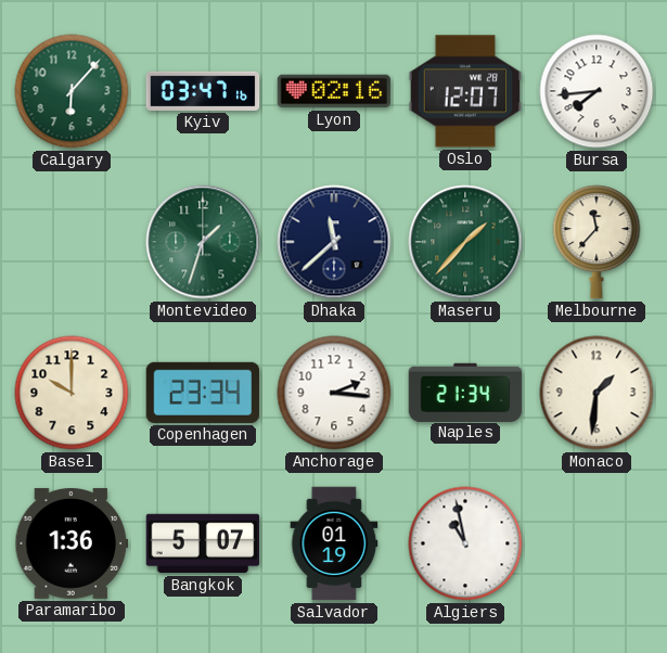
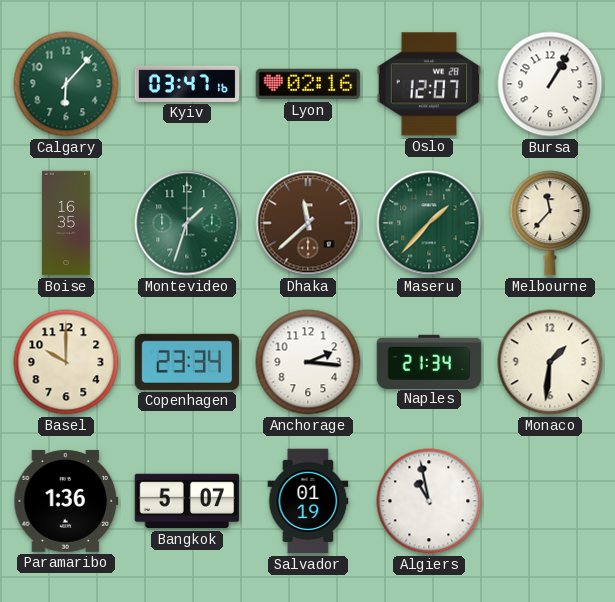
Bursa: 7:44 -> 1:05 (550, 84)
Boise: none -> 16:35 (67, 223)
Dhaka dial: navy -> brown (308, 223)
